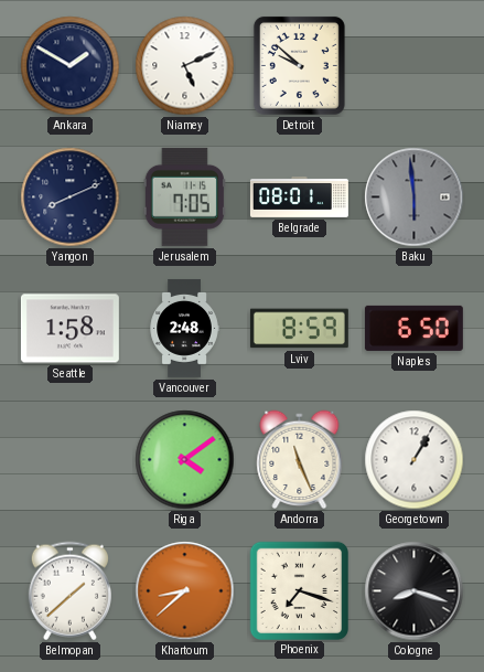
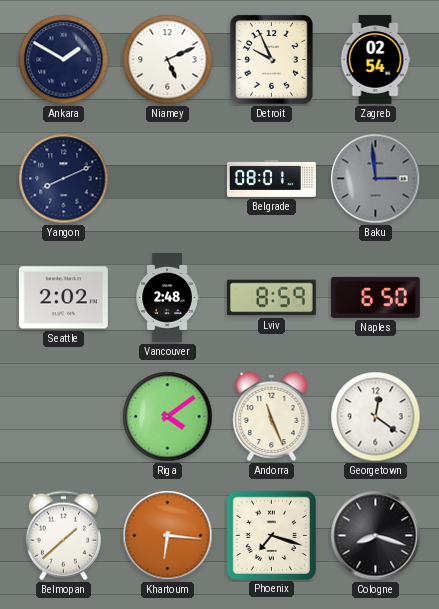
Detroit: 9:52 -> 9:56 (271, 59)
Zagreb: none -> 02:54 (375, 59)
Jerusalem: 7:05 -> none (184, 196)
Baku: 5:59 -> 2:59 (376, 179)
Seattle: 1:58 -> 2:02 (63, 298)
Georgetown: 1:05 -> 12:21 (376, 417)
Khartoum: 8:38 -> 6:16 (168, 536)
